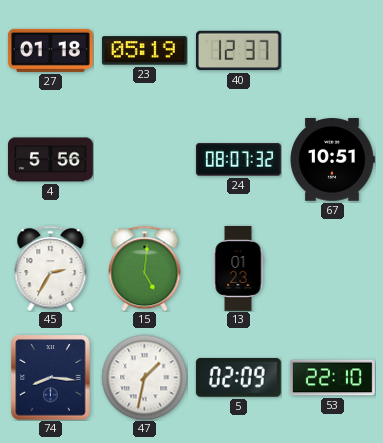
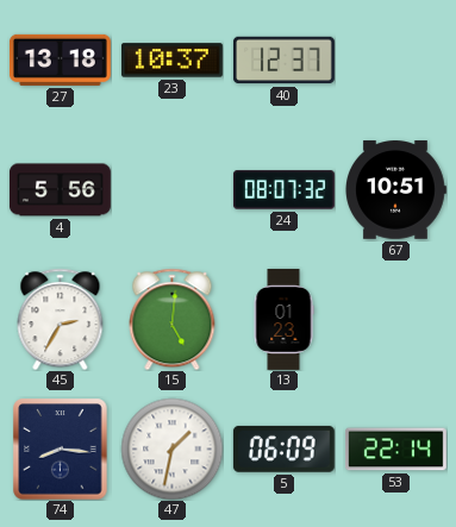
27: 01:18 -> 13:18 (60, 59)
23: 05:19 -> 10:37 (171, 61)
5: 02:09 -> 06:09 (283, 448)
53: 22:10 -> 22:14 (395, 450)
